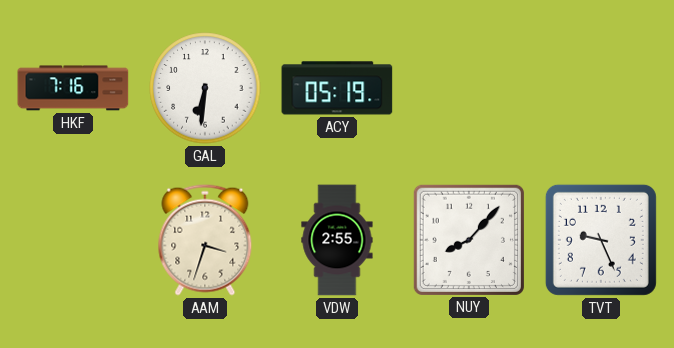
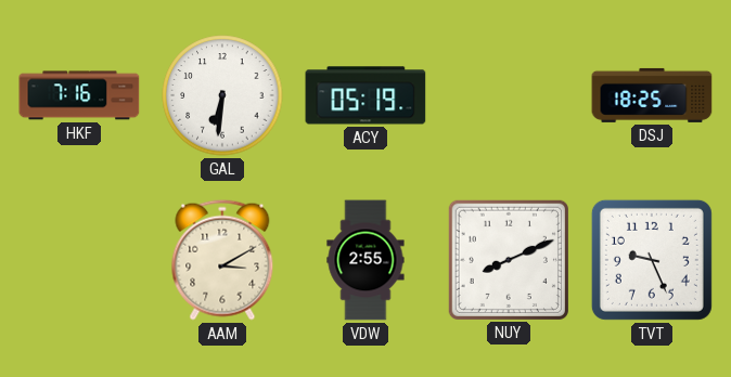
DSJ: none -> 18:25 (652, 95)
AAM: 3:33 -> 3:10 (222, 260)
NUY: 8:07 -> 8:11 (509, 260)
